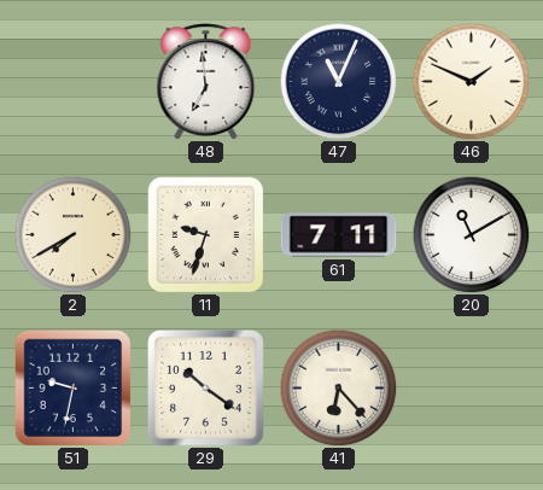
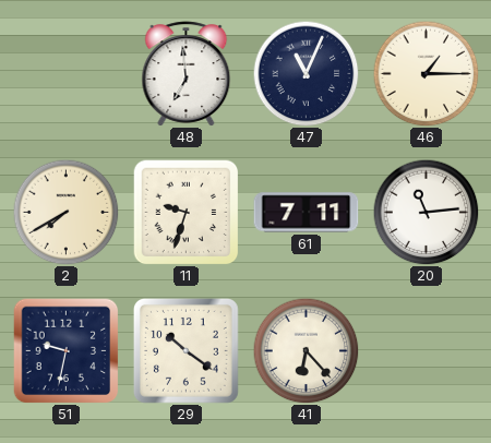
46: 1:49 -> 1:15 (426, 73)
20: 11:10 -> 11:14 (426, 212)
